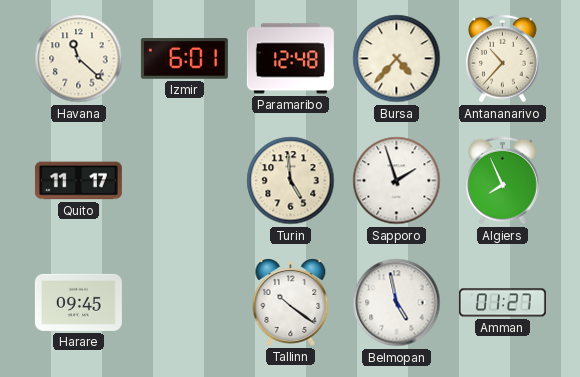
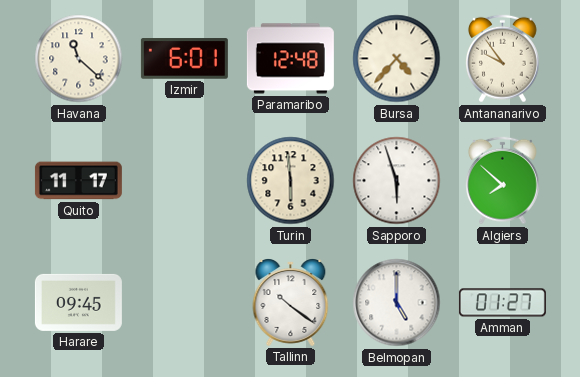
Antananarivo: 10:37 -> 9:54 (503, 59)
Turin: 4:59 -> 5:59 (291, 181)
Sapporo: 1:57 -> 5:57 (397, 181)
Algiers: 7:56 -> 7:52 (503, 181)
Belmopan: 4:58 -> 5:00 (397, 303)
